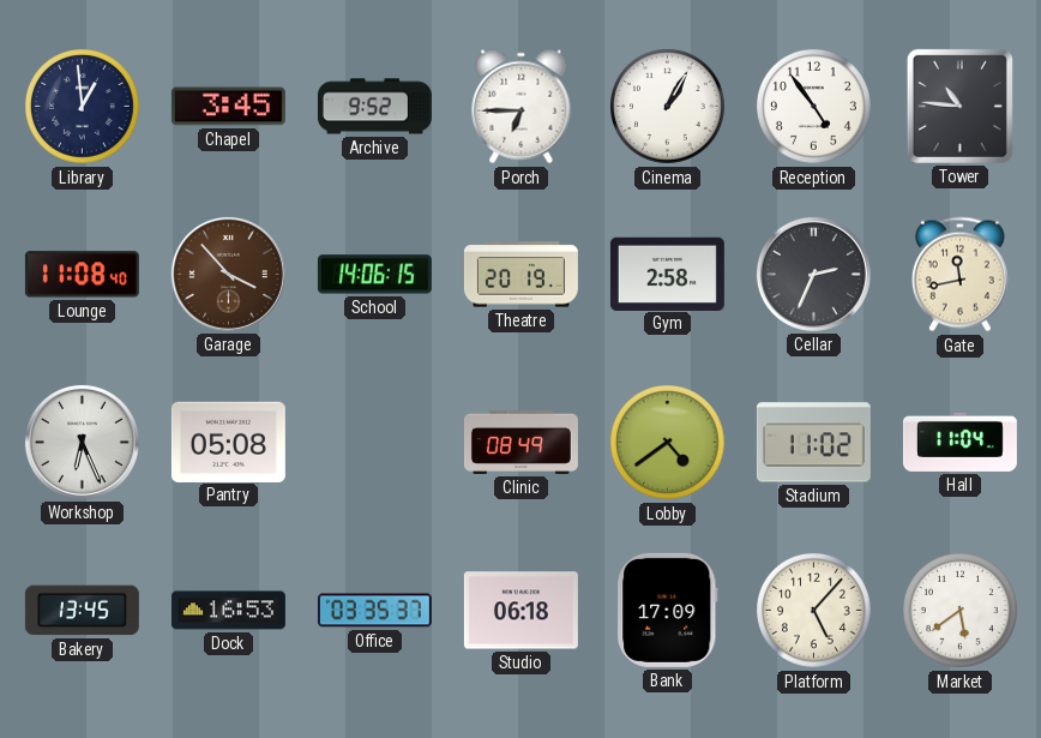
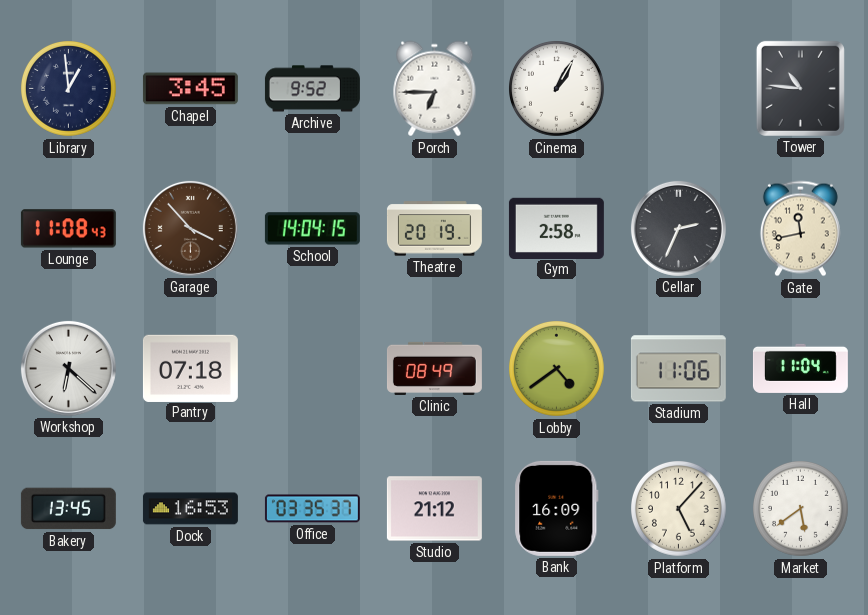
Reception: 4:54 -> none (814, 107)
Lounge: 11:08:40 -> 11:08:43 (68, 229)
School: 14:06 -> 14:04 (312, 229)
Workshop: 6:26 -> 6:22 (68, 368)
Pantry: 05:08 -> 07:18 (190, 368)
Stadium: 11:02 -> 11:06 (678, 369)
Studio: 06:18 -> 21:12 (434, 509)
Bank: 17:09 -> 16:09 (557, 508)
